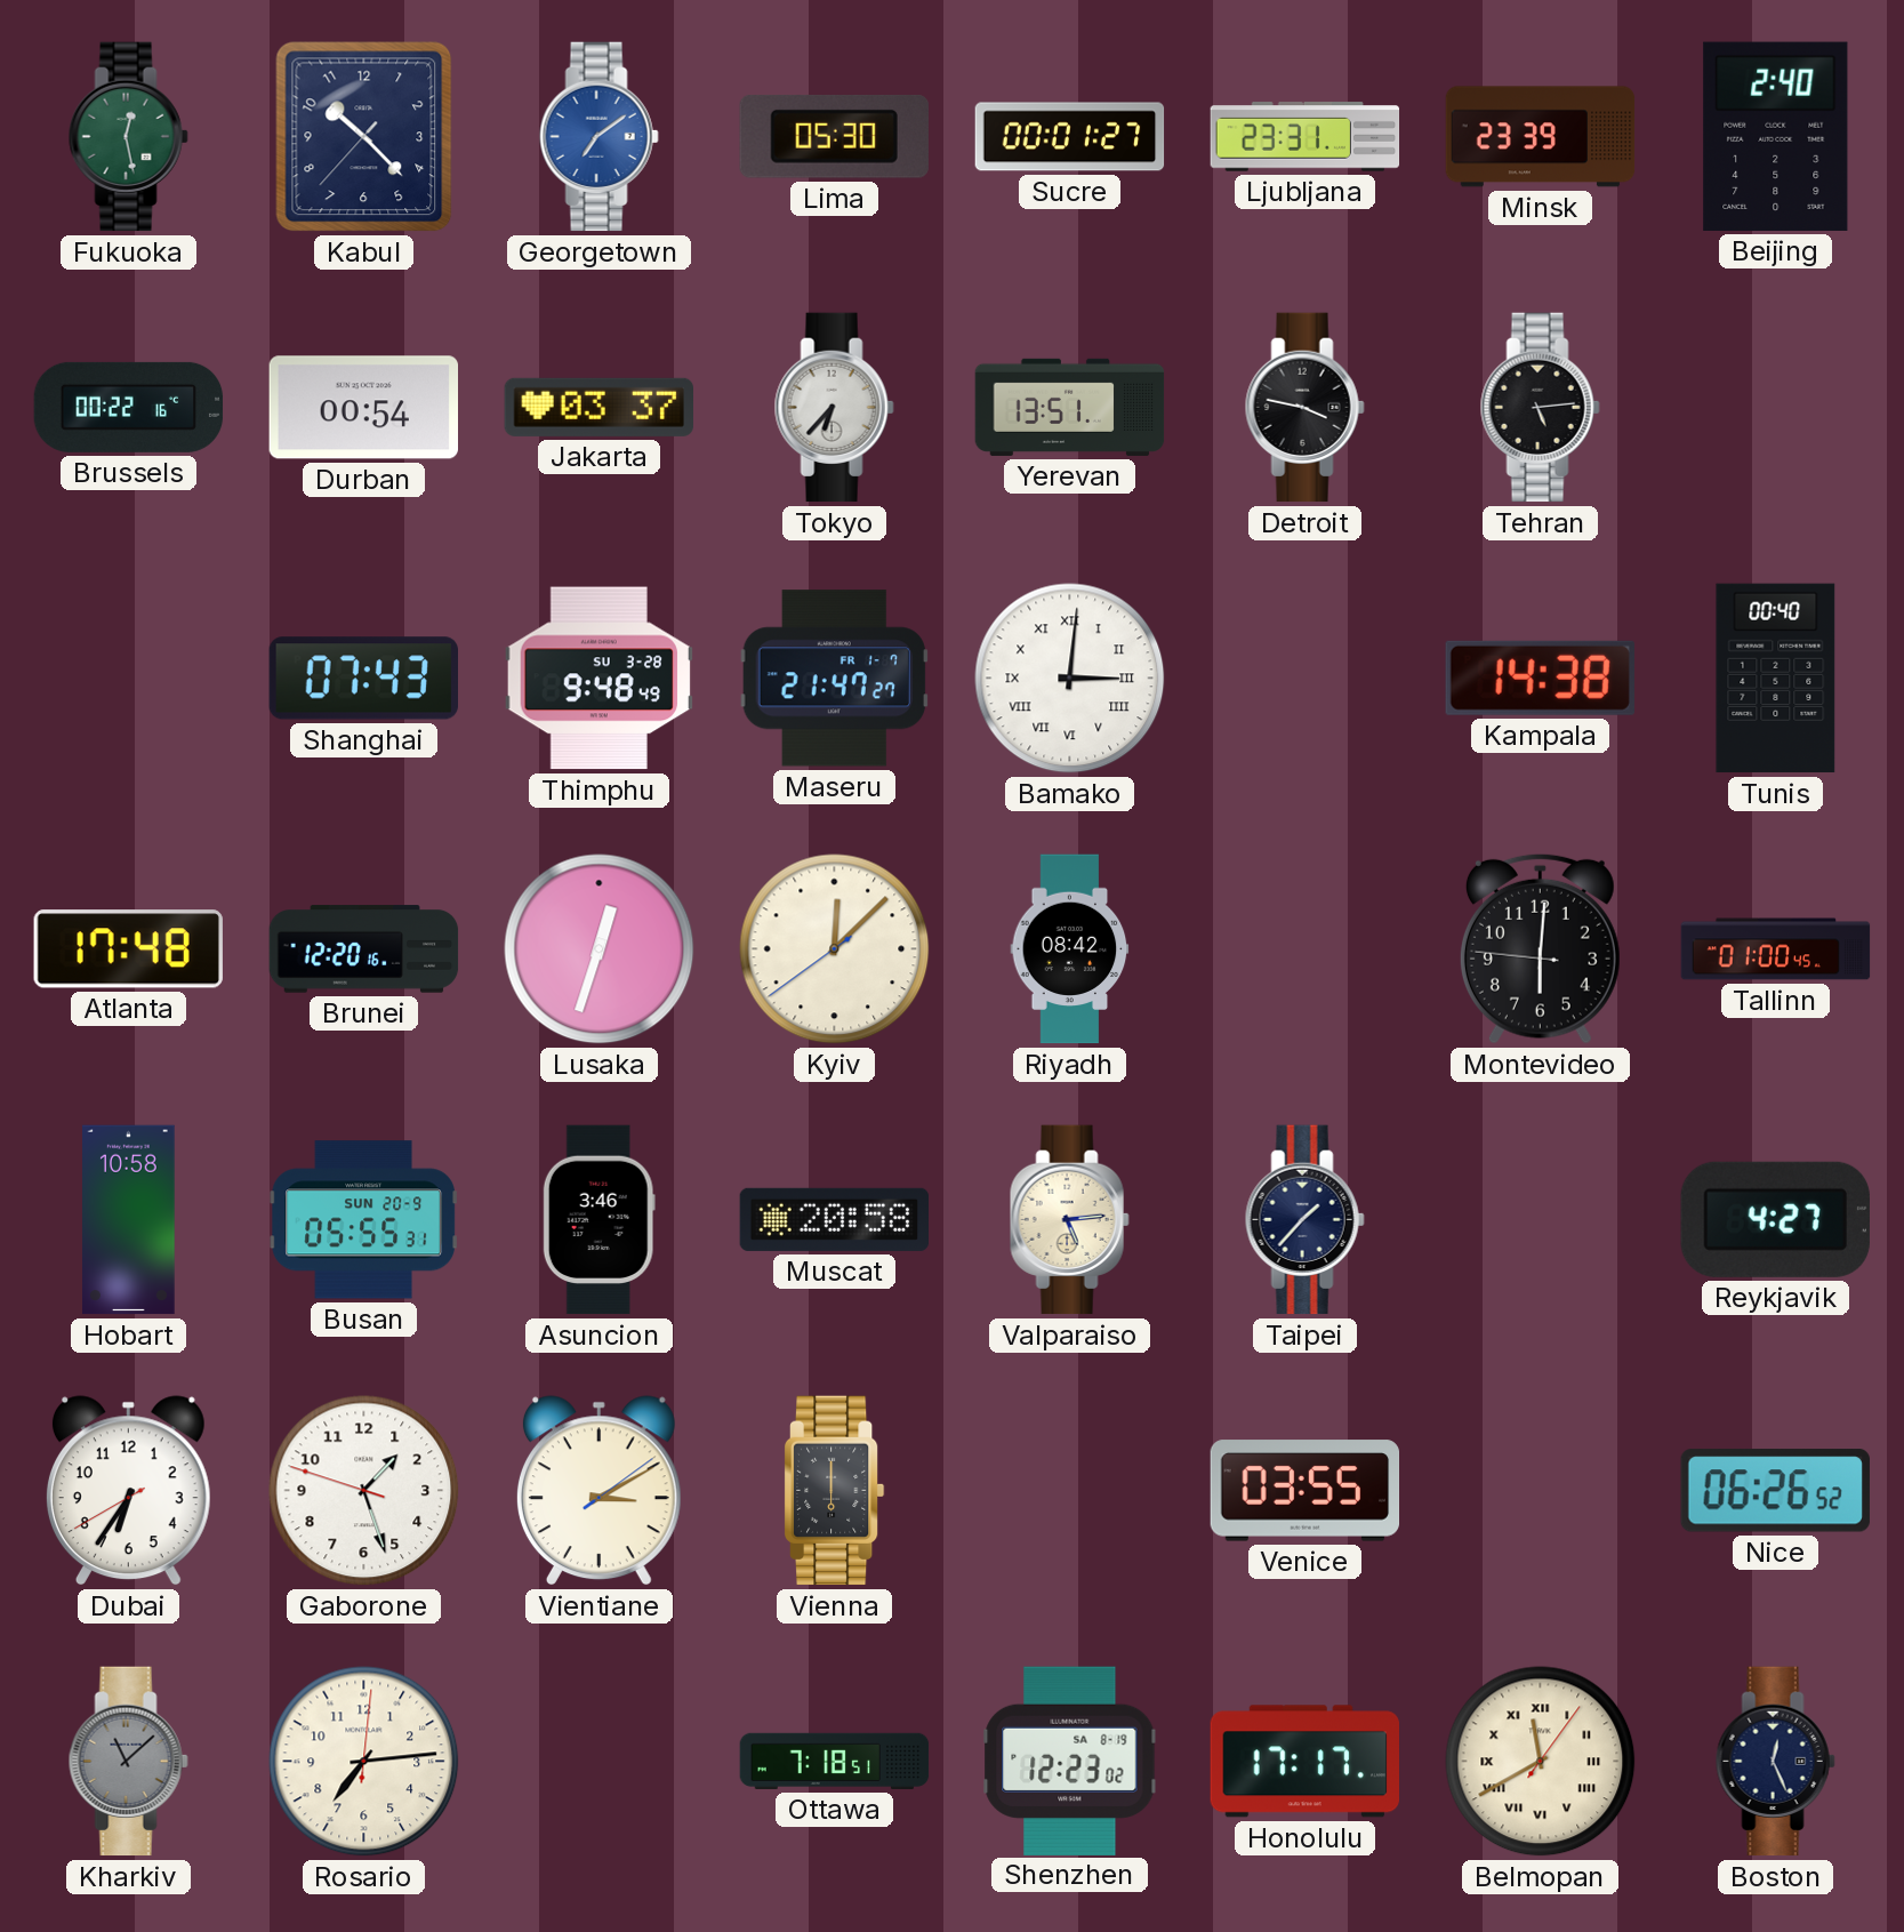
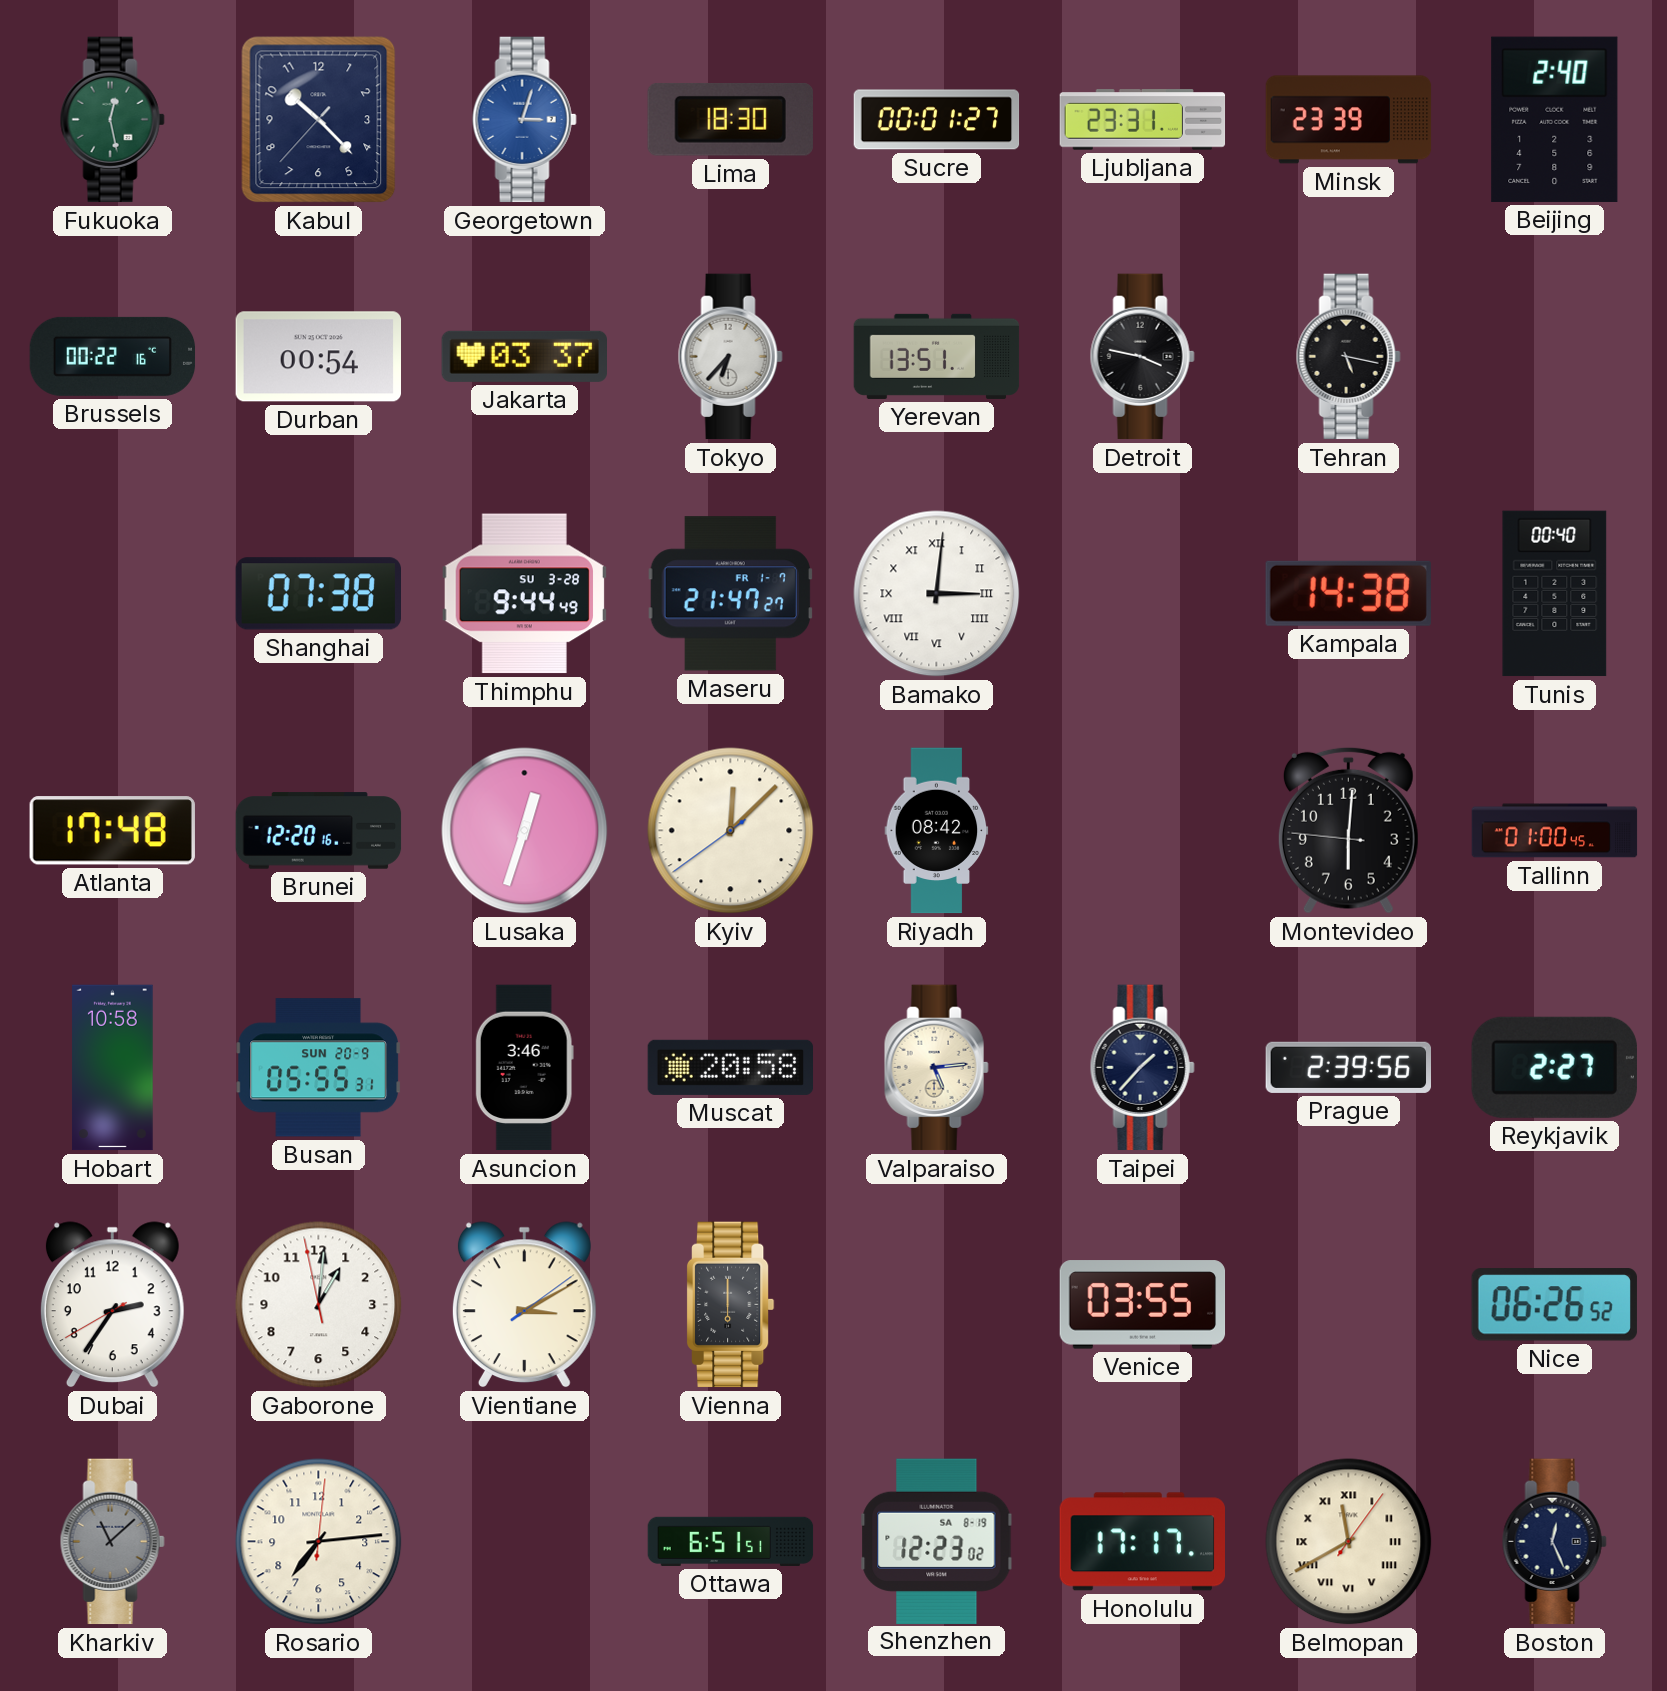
Georgetown: 7:09 -> 3:03 (524, 120)
Lima: 05:30 -> 18:30 (730, 120)
Tehran: 5:14 -> 5:17 (1348, 357)
Shanghai: 07:43 -> 07:38 (318, 594)
Thimphu: 9:48 -> 9:44 (524, 594)
Prague: none -> 2:39 (1348, 1067)
Reykjavik: 4:27 -> 2:27 (1554, 1067)
Dubai: 6:35 -> 2:35 (112, 1305)
Gaborone: 1:26 -> 1:00 (319, 1305)
Ottawa: 7:18 -> 6:51 (731, 1541)
